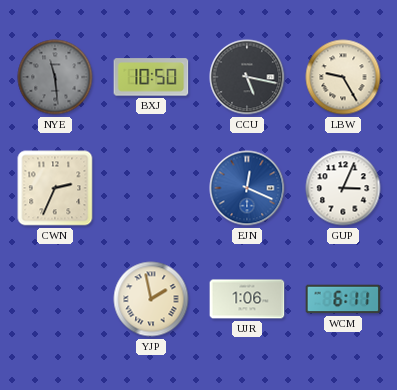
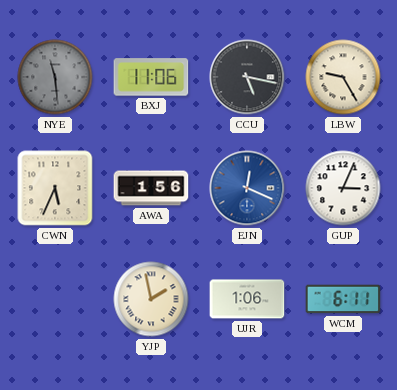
BXJ: 10:50 -> 11:06 (151, 77)
CWN: 2:34 -> 5:34 (55, 188)
AWA: none -> 1:56 (151, 188)
